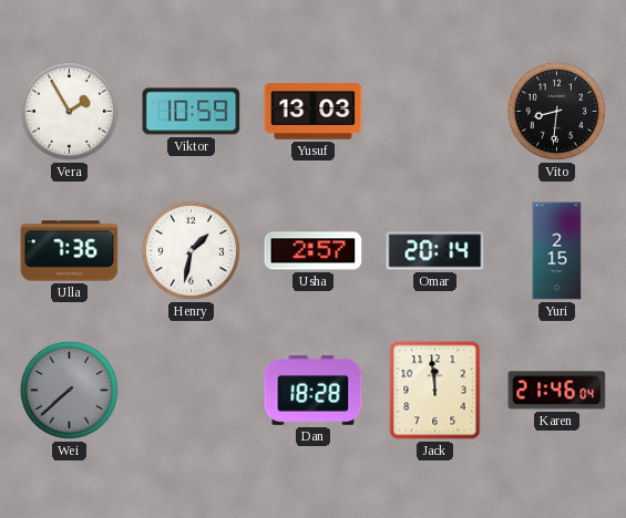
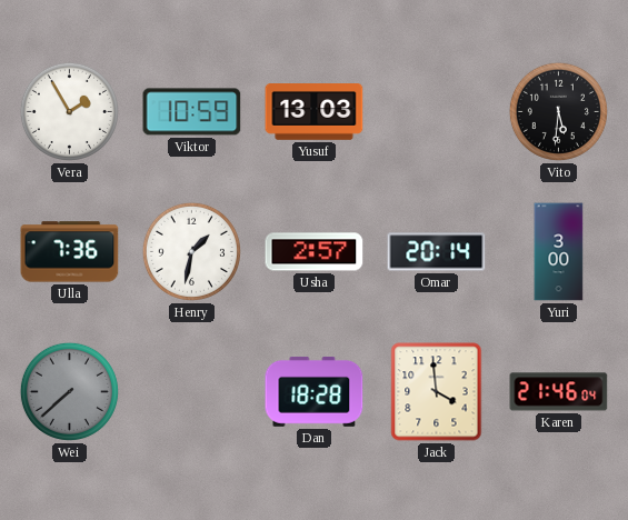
Vito: 8:31 -> 5:31 (558, 111)
Yuri: 2:15 -> 3:00 (559, 252)
Jack: 11:59 -> 3:59 (437, 392)
